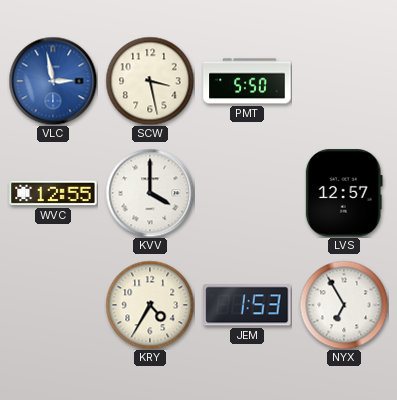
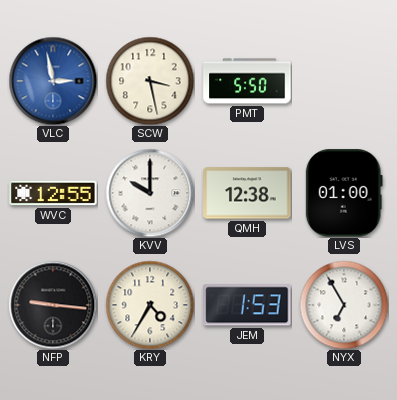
KVV: 4:00 -> 10:00 (150, 193)
QMH: none -> 12:38 (247, 193)
LVS: 12:57 -> 01:00 (344, 193)
NFP: none -> 9:16 (53, 305)
